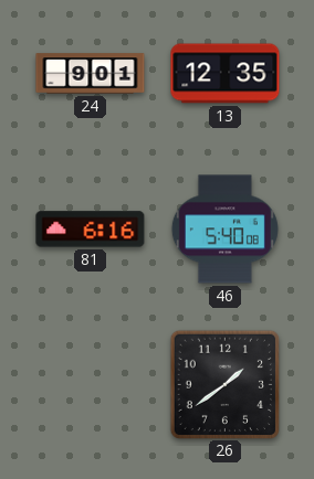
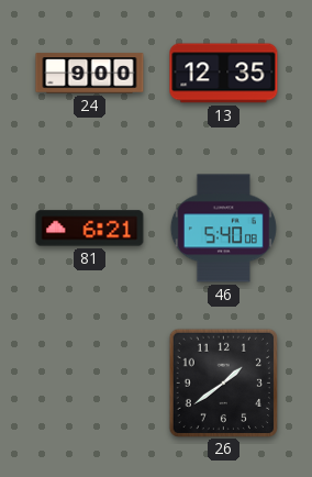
24: 9:01 -> 9:00 (90, 74)
81: 6:16 -> 6:21 (90, 229)
